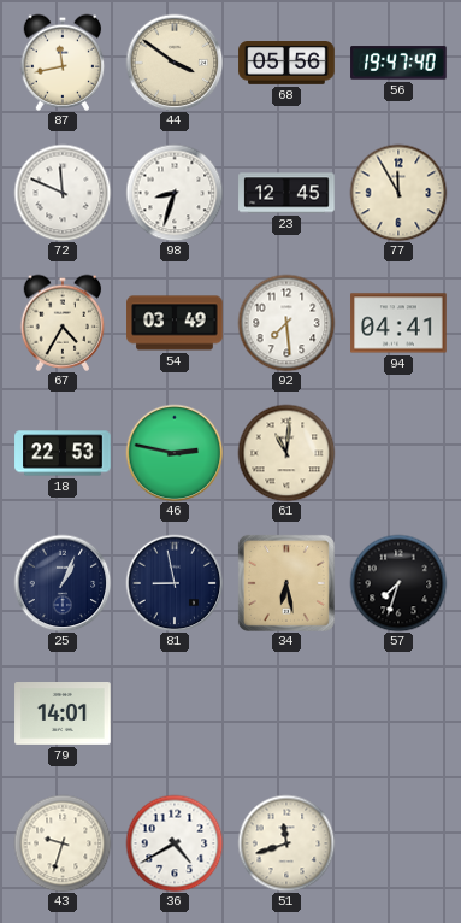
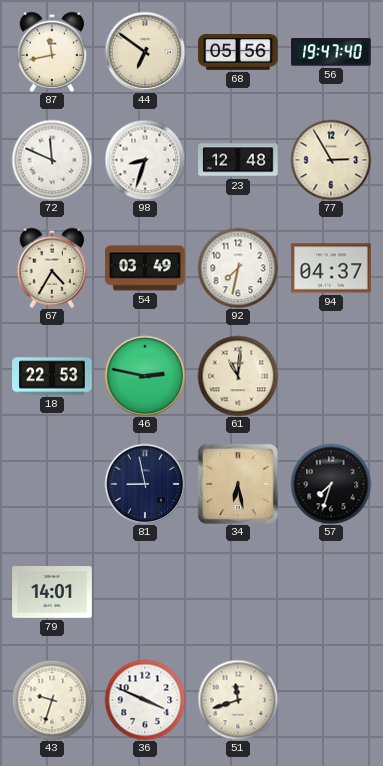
44: 3:51 -> 6:51 (145, 52)
23: 12:45 -> 12:48 (238, 160)
77: 11:55 -> 2:55 (331, 160)
92: 7:29 -> 7:32 (238, 268)
94: 04:41 -> 04:37 (331, 268)
25: 1:04 -> none (63, 583)
36: 4:40 -> 3:49 (145, 700)
